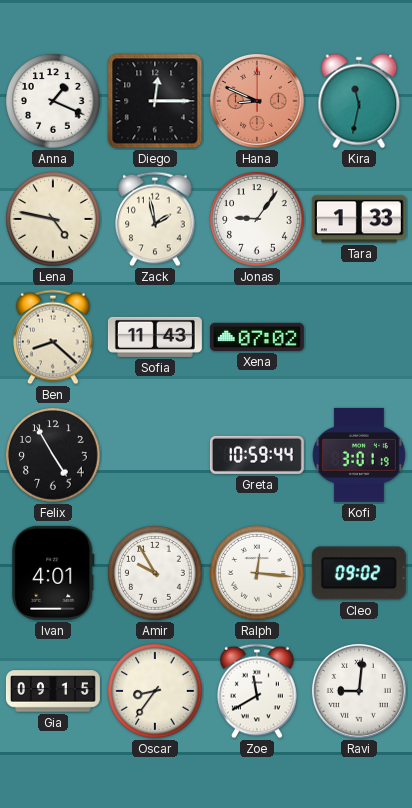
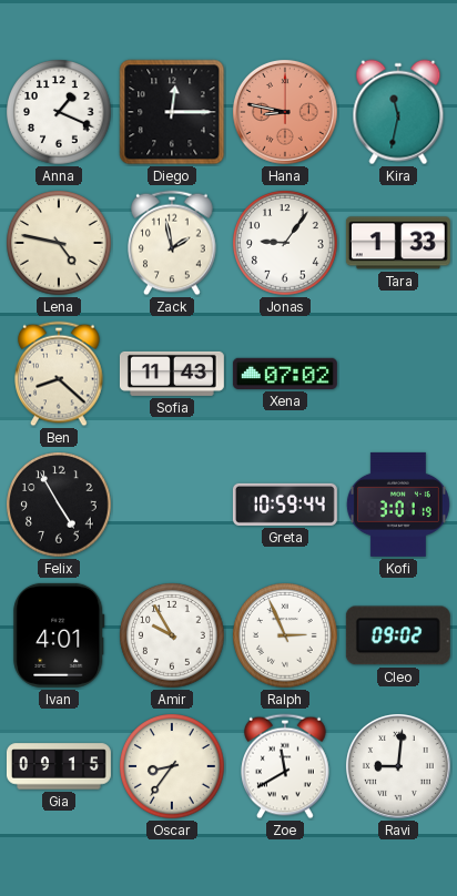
Hana: 8:49 -> 8:47 (285, 112)
Ralph: 12:16 -> 2:56 (285, 635)
